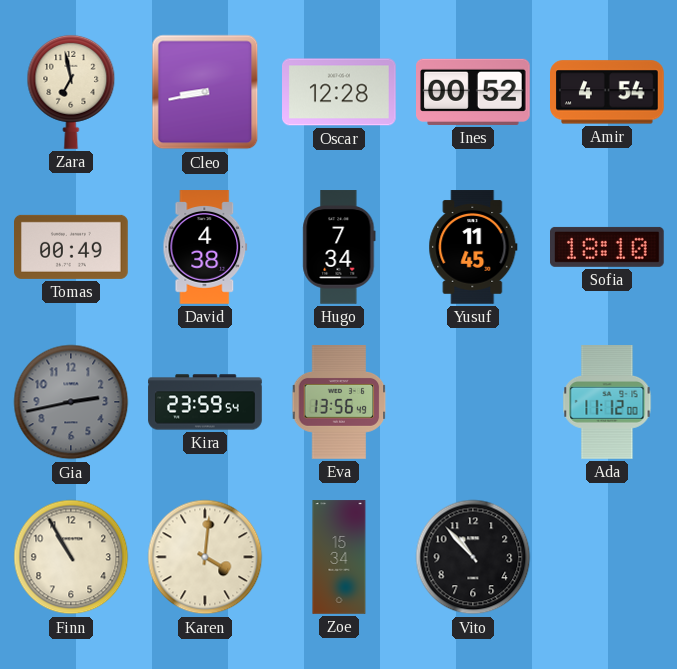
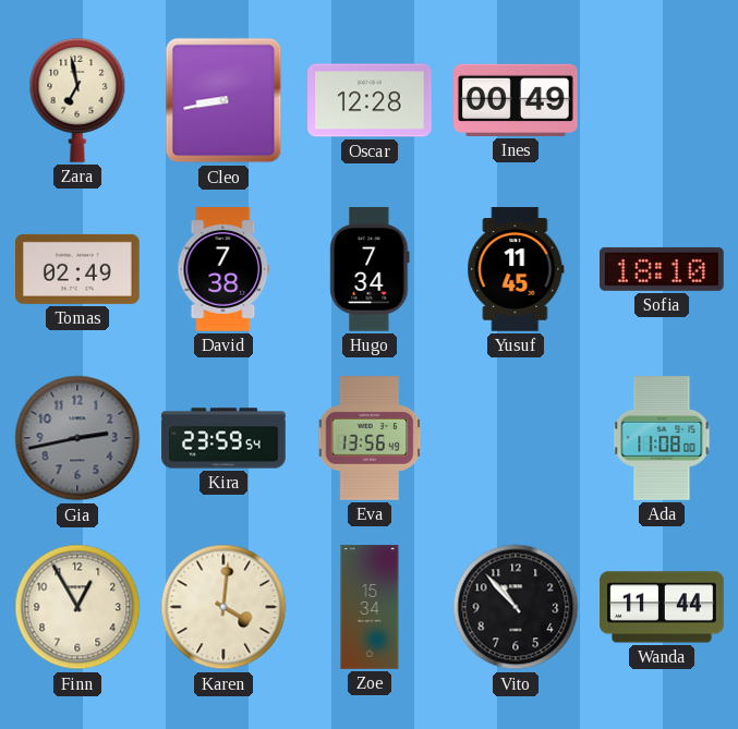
Ines: 00:52 -> 00:49 (517, 100)
Amir: 4:54 -> none (608, 92)
Tomas: 00:49 -> 02:49 (77, 269)
David: 4:38 -> 7:38 (223, 269)
Ada: 11:12 -> 11:08 (662, 438)
Finn: 10:55 -> 12:55 (77, 607)
Wanda: none -> 11:44 (662, 607)
